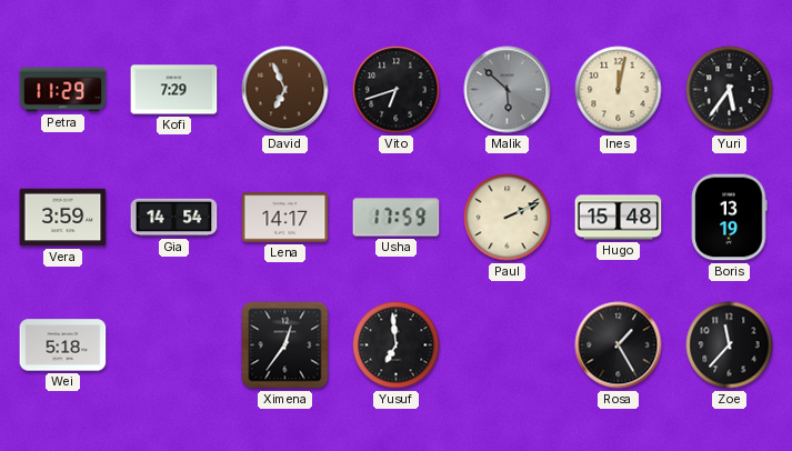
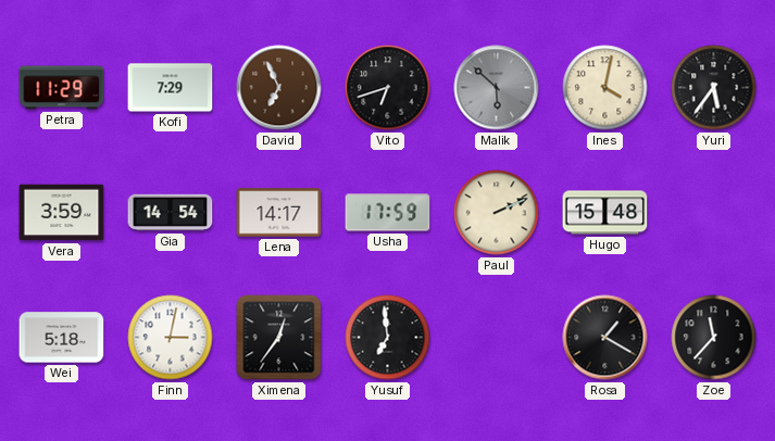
Ines: 12:02 -> 4:02 (605, 88)
Boris: 13:19 -> none (729, 218)
Finn: none -> 3:02 (171, 338)
Rosa: 1:25 -> 1:20 (605, 338)
